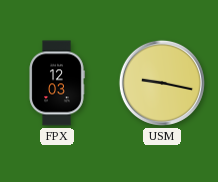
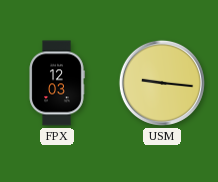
USM: 9:17 -> 9:16 (162, 83)
